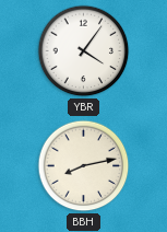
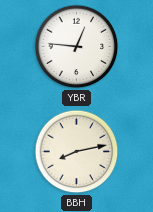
YBR: 4:06 -> 12:46 (77, 47)
